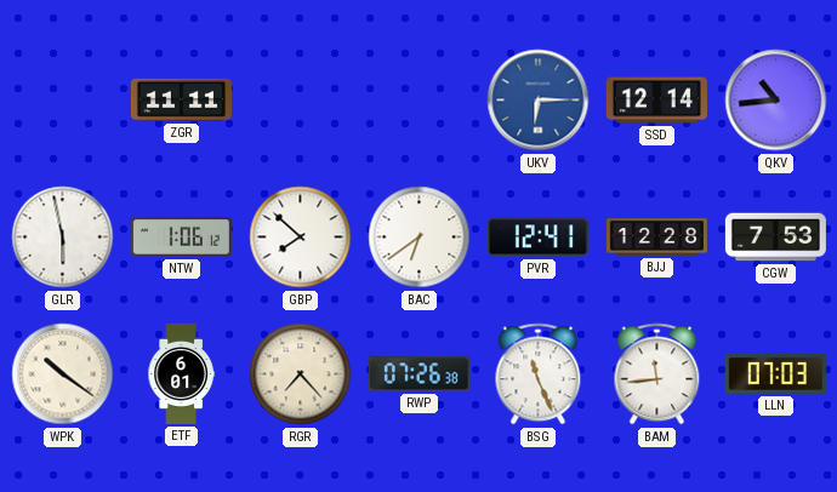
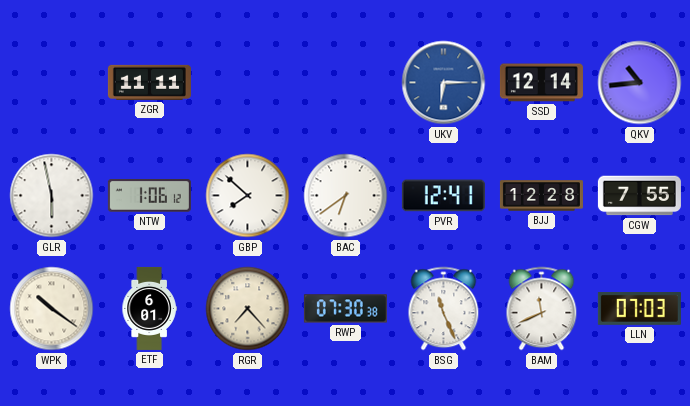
CGW: 7:53 -> 7:55 (639, 196)
RWP: 07:26 -> 07:30 (345, 309)
BAM: 11:44 -> 11:41 (542, 309)
